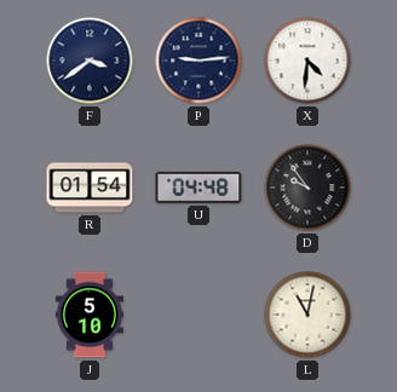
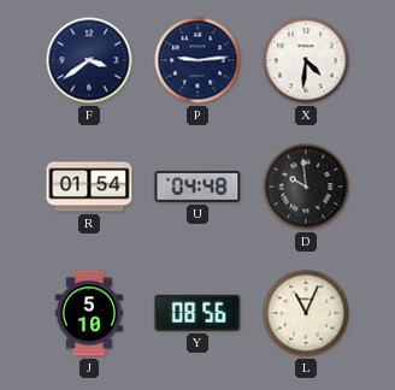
D: 9:54 -> 9:59 (306, 187)
Y: none -> 08:56 (197, 313)
L: 11:02 -> 11:04 (306, 313)
